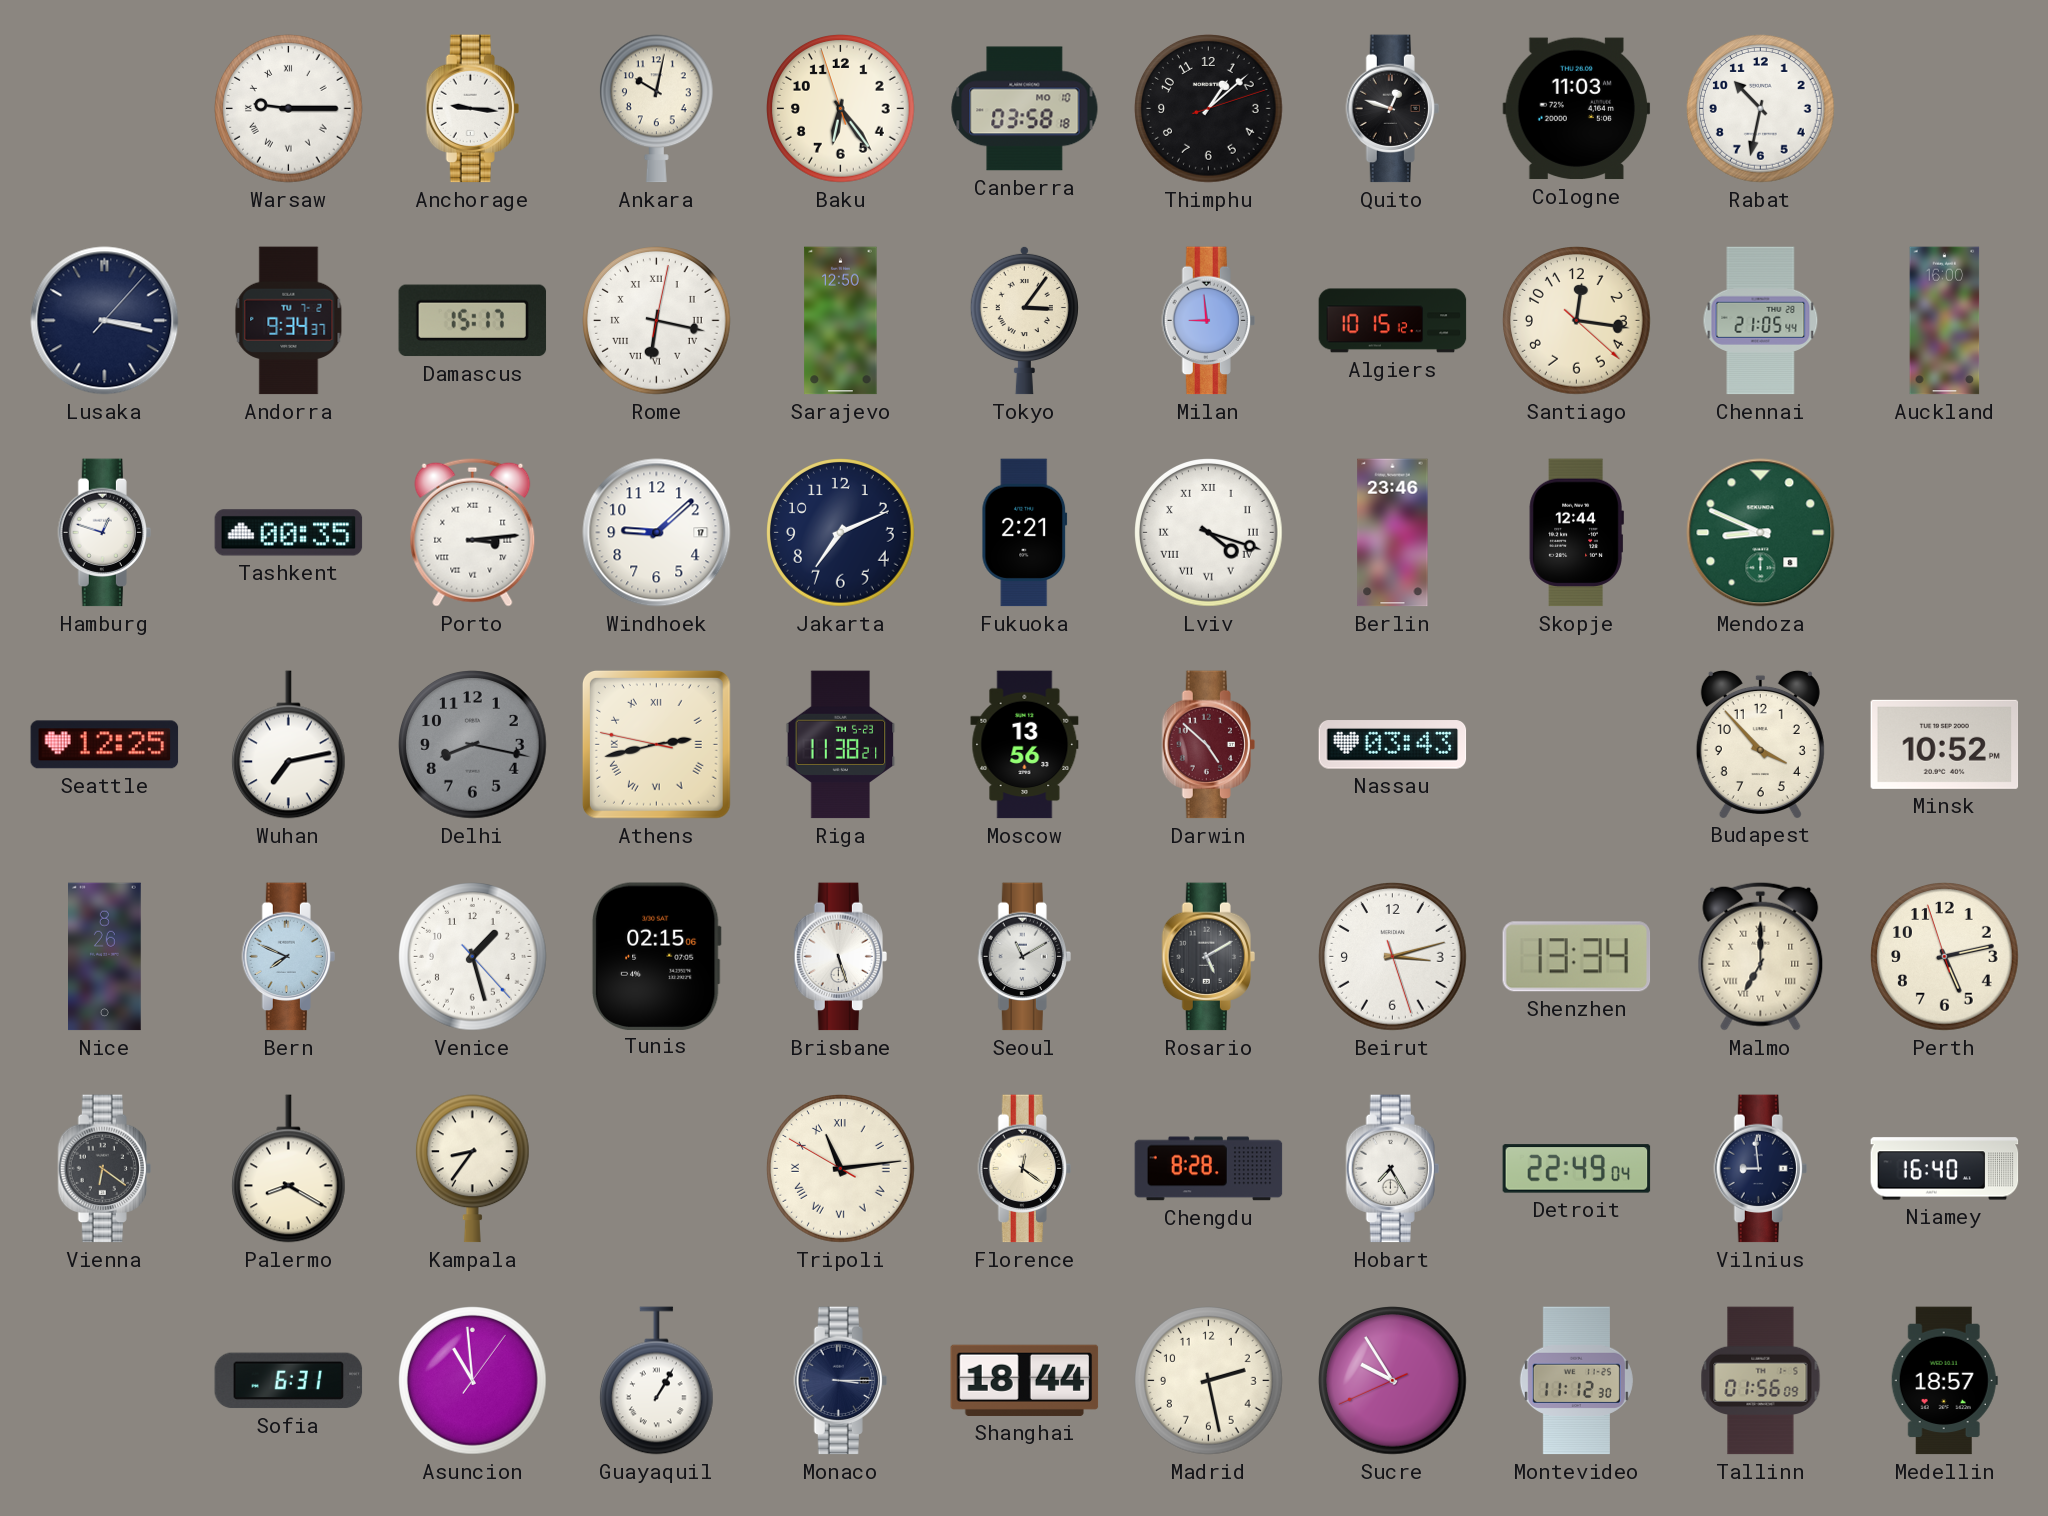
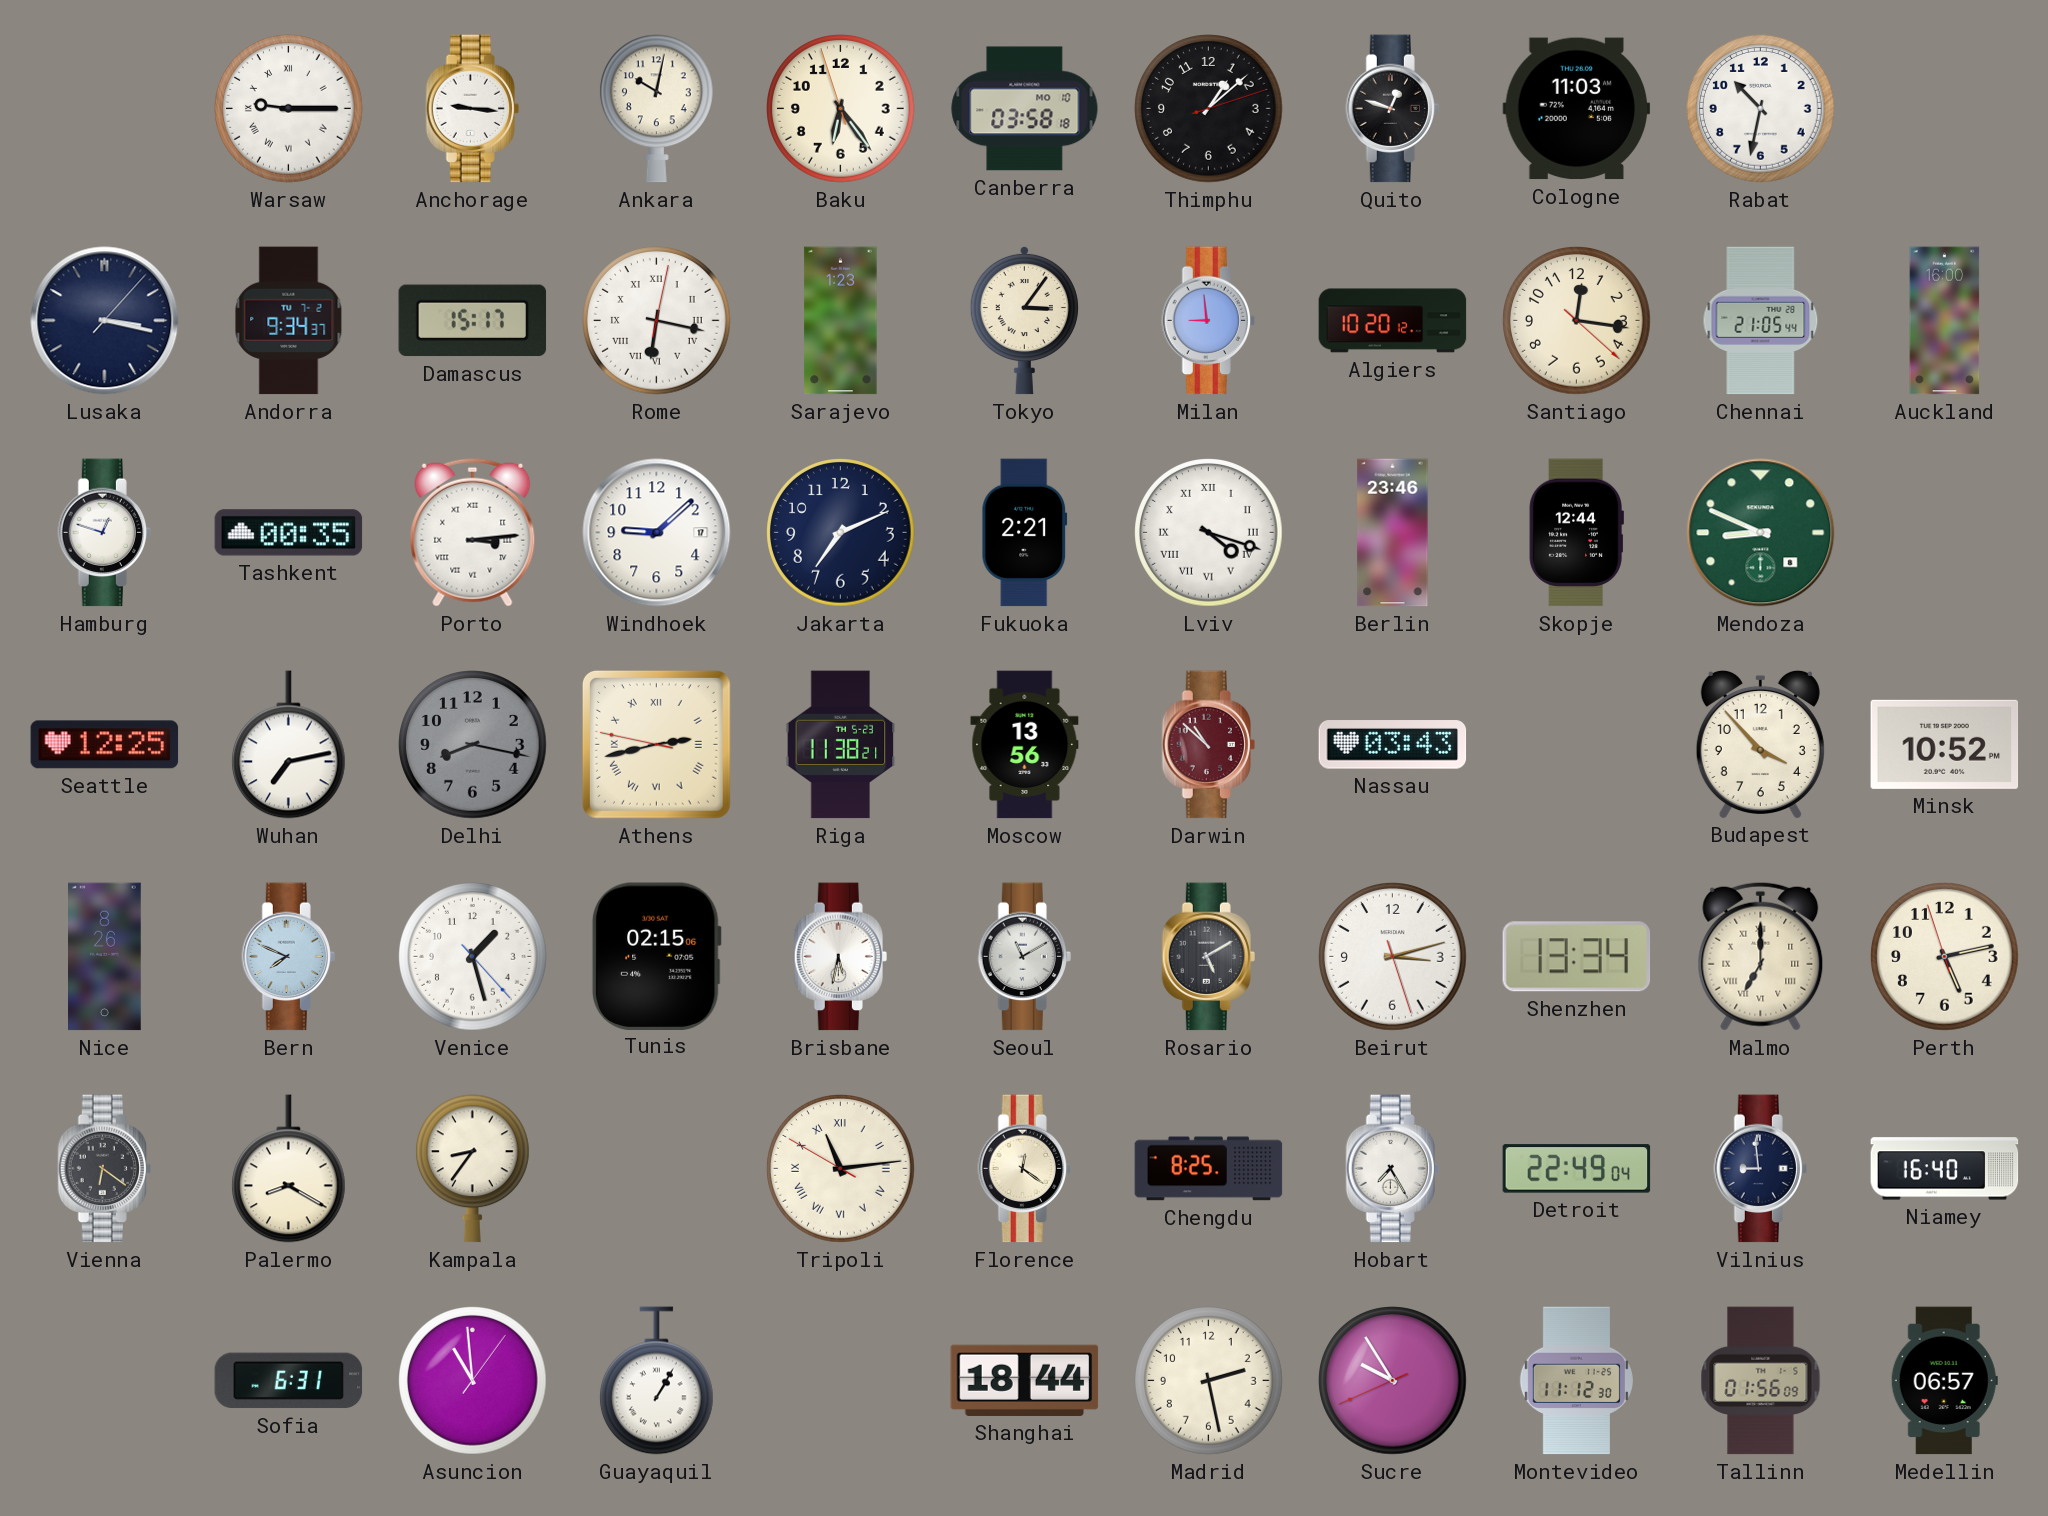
Sarajevo: 12:50 -> 1:23 (841, 321)
Algiers: 10:15 -> 10:20 (1393, 321)
Darwin: 4:52 -> 10:52 (1208, 745)
Brisbane: 5:27 -> 5:32 (840, 957)
Chengdu: 8:28 -> 8:25 (1209, 1169)
Monaco: 3:15 -> none (840, 1381)
Medellin: 18:57 -> 06:57 (1944, 1381)
